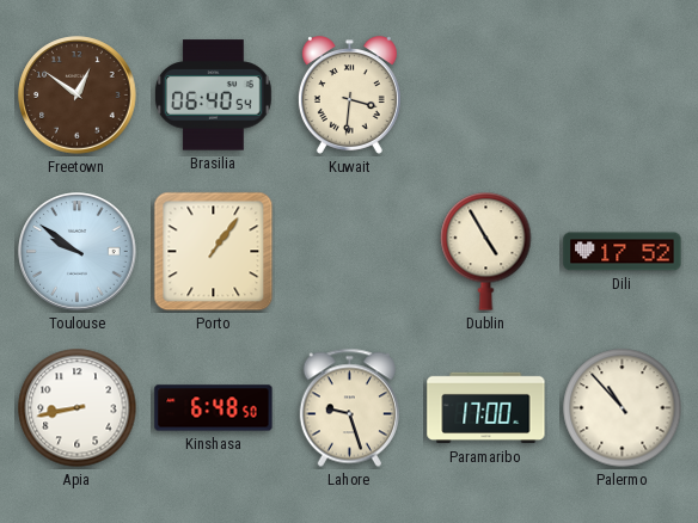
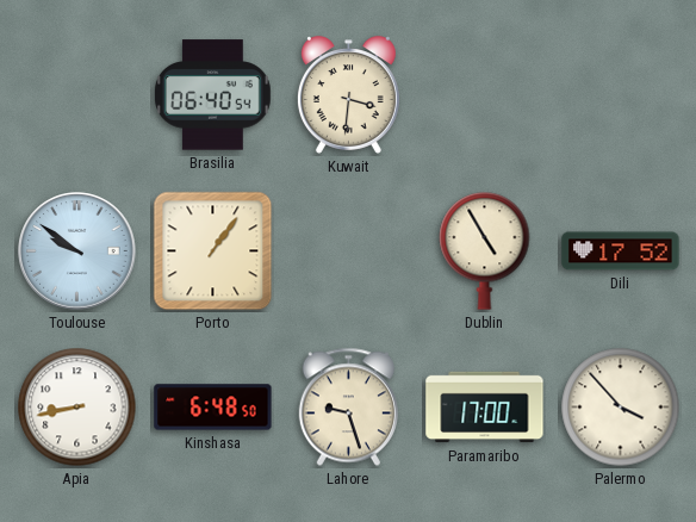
Freetown: 12:51 -> none (78, 96)
Palermo: 10:53 -> 3:53 (621, 408)
